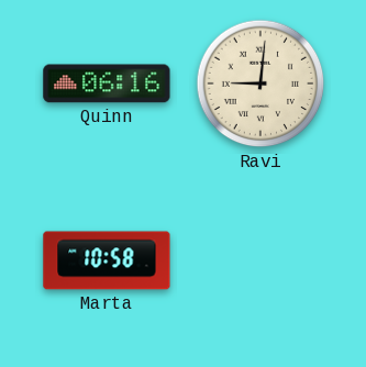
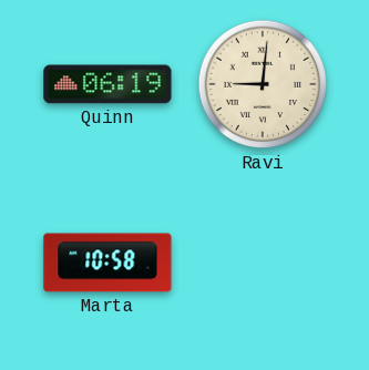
Quinn: 06:16 -> 06:19 (107, 84)
